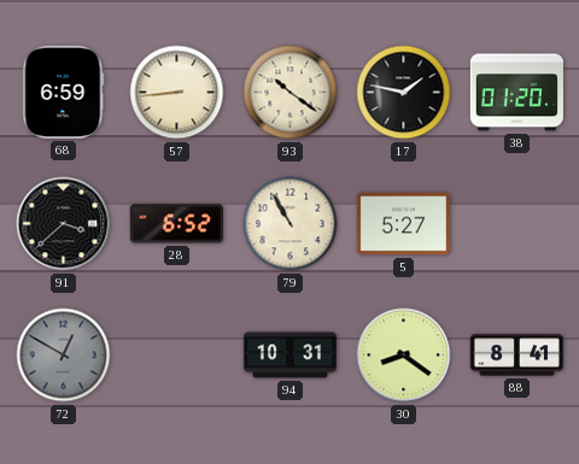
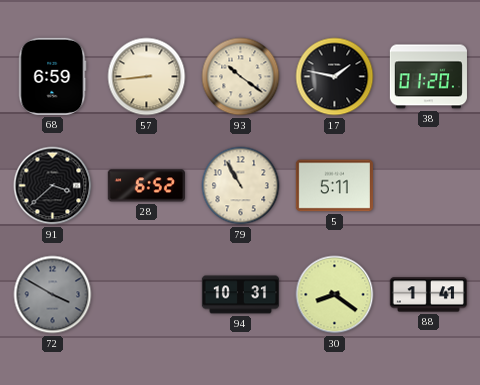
5: 5:27 -> 5:11 (334, 186)
72: 12:50 -> 3:50 (53, 295)
88: 8:41 -> 1:41 (428, 295)
